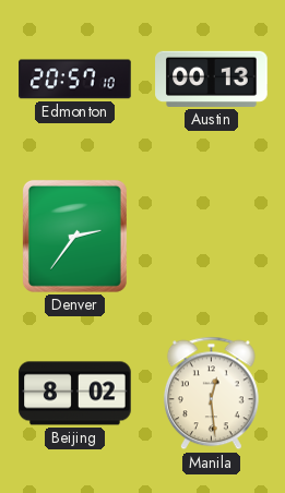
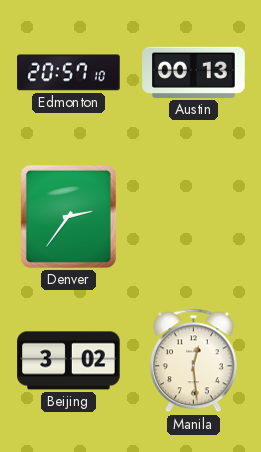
Beijing: 8:02 -> 3:02 (69, 361)
